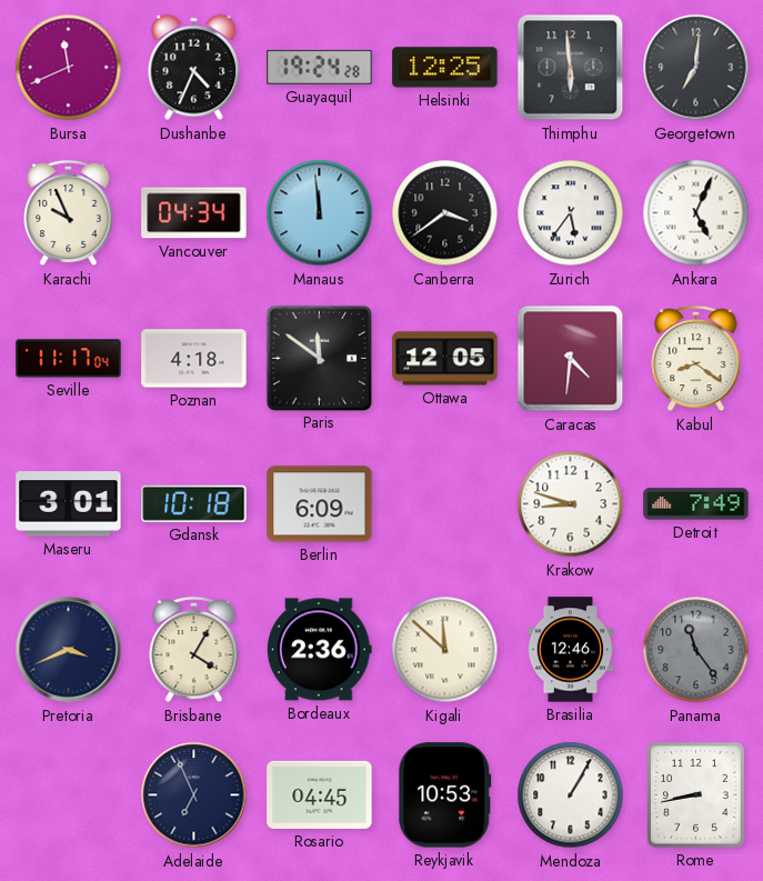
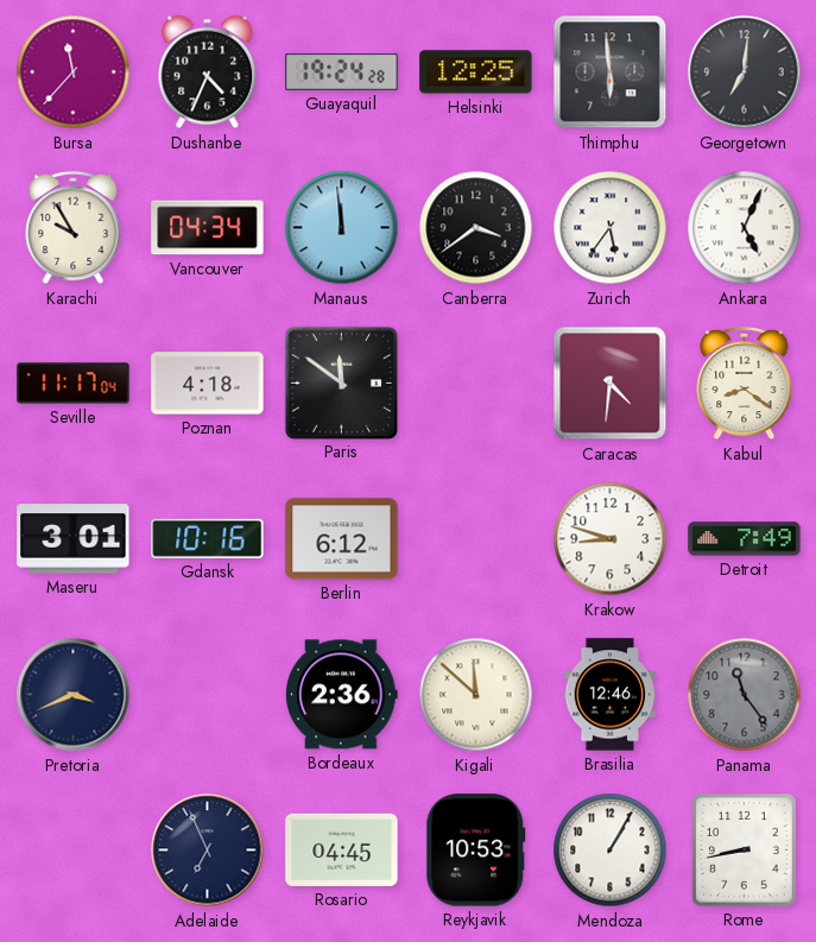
Bursa: 11:41 -> 11:37 (74, 72)
Karachi: 9:56 -> 9:55 (74, 228)
Ottawa: 12:05 -> none (445, 359)
Gdansk: 10:18 -> 10:16 (208, 538)
Berlin: 6:09 -> 6:12 (342, 539)
Brisbane: 4:05 -> none (194, 650)
